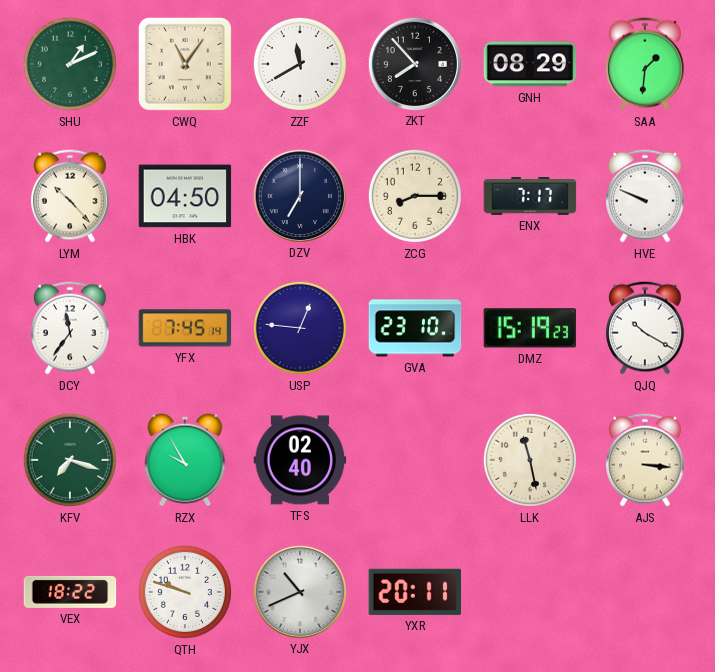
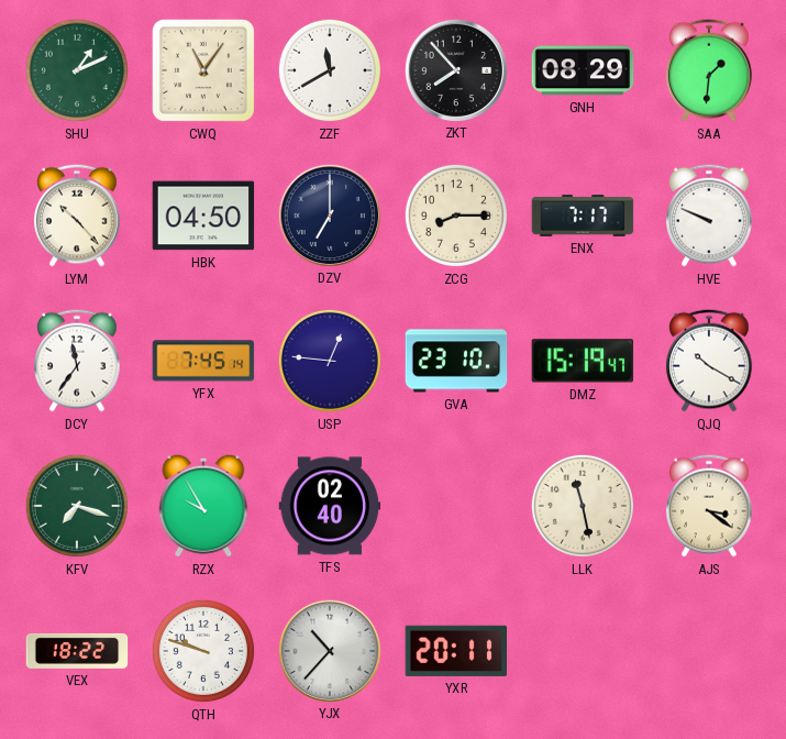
DMZ: 15:19:23 -> 15:19:47 (583, 361)
AJS: 3:16 -> 3:21 (710, 506)
YJX: 10:41 -> 10:37 (329, 650)
